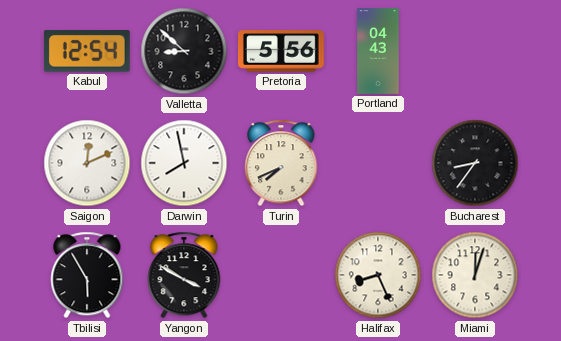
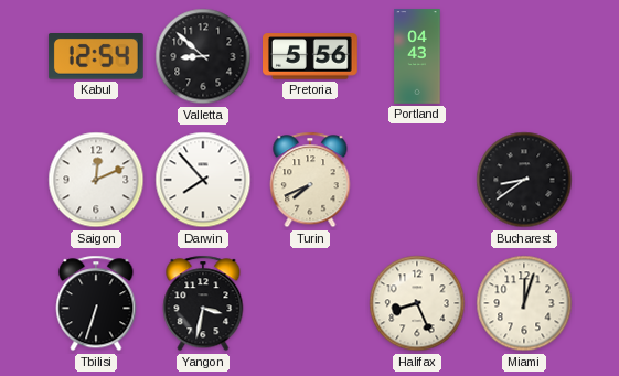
Darwin: 7:58 -> 7:53 (203, 180)
Bucharest: 8:36 -> 8:39 (524, 180)
Tbilisi: 5:55 -> 6:33 (96, 303)
Yangon: 3:50 -> 3:32 (203, 303)
